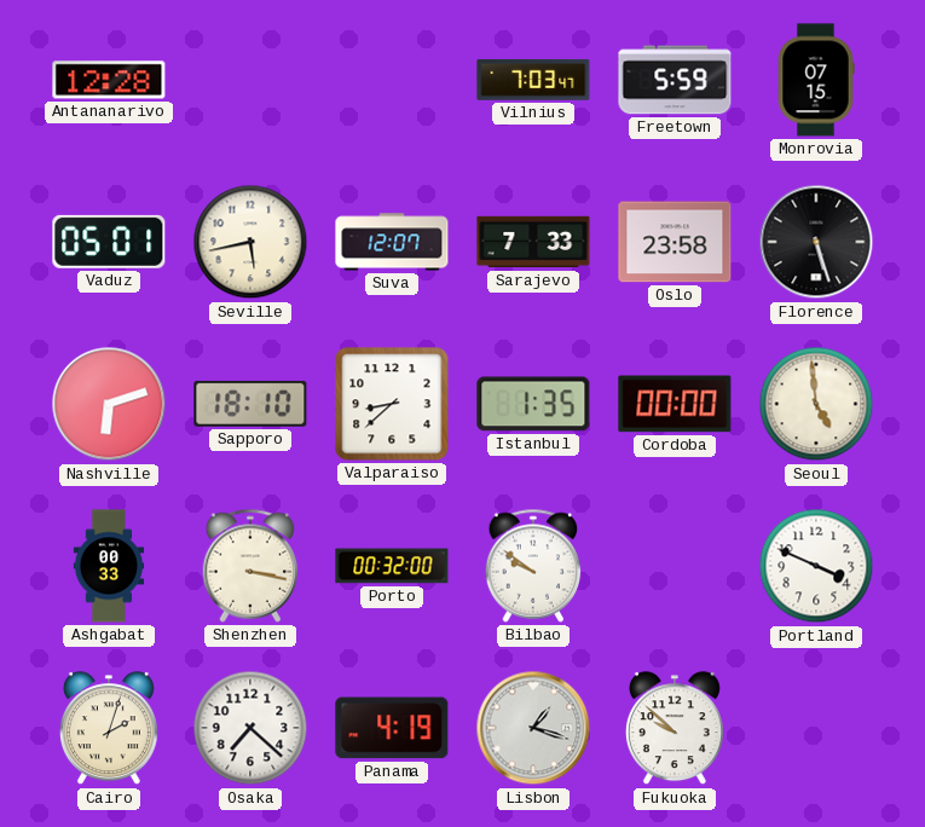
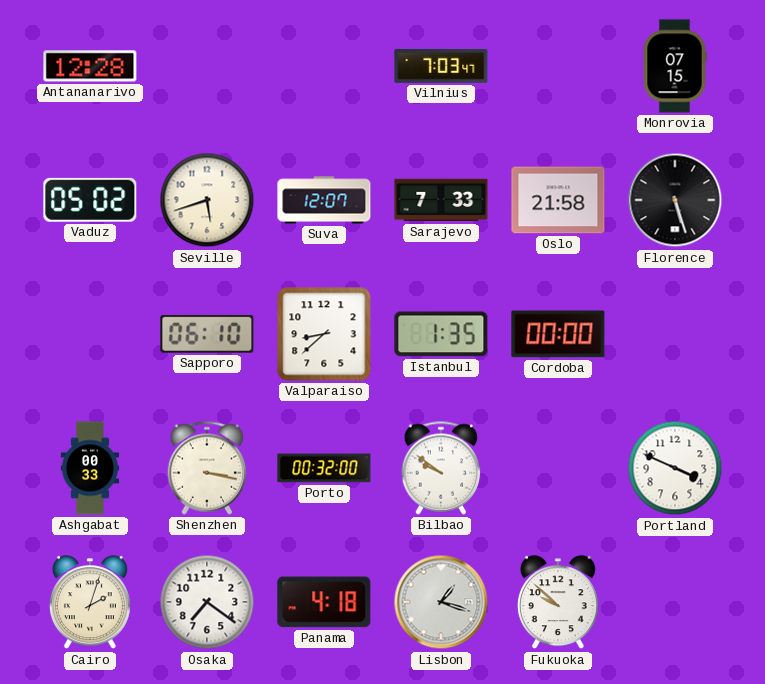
Freetown: 5:59 -> none (675, 80)
Vaduz: 05:01 -> 05:02 (90, 200)
Seville: 5:43 -> 5:42 (207, 200)
Oslo: 23:58 -> 21:58 (558, 200)
Nashville: 6:12 -> none (109, 404)
Sapporo: 18:10 -> 06:10 (207, 334)
Seoul: 4:59 -> none (816, 404)
Osaka: 7:22 -> 7:21 (207, 602)
Panama: 4:19 -> 4:18 (324, 602)
